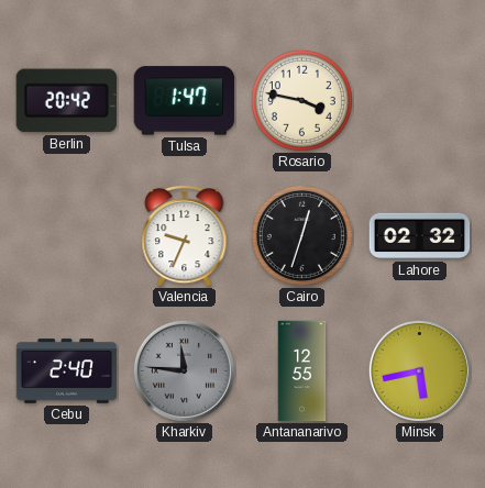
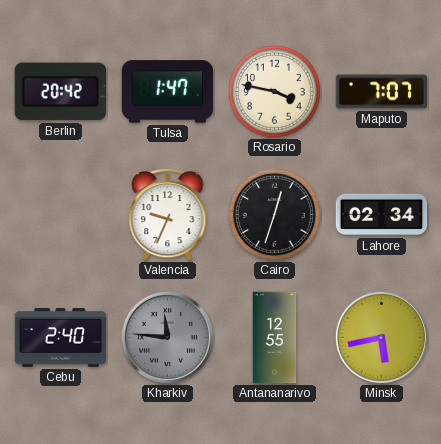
Maputo: none -> 7:07 (382, 92)
Lahore: 02:32 -> 02:34 (382, 215)
